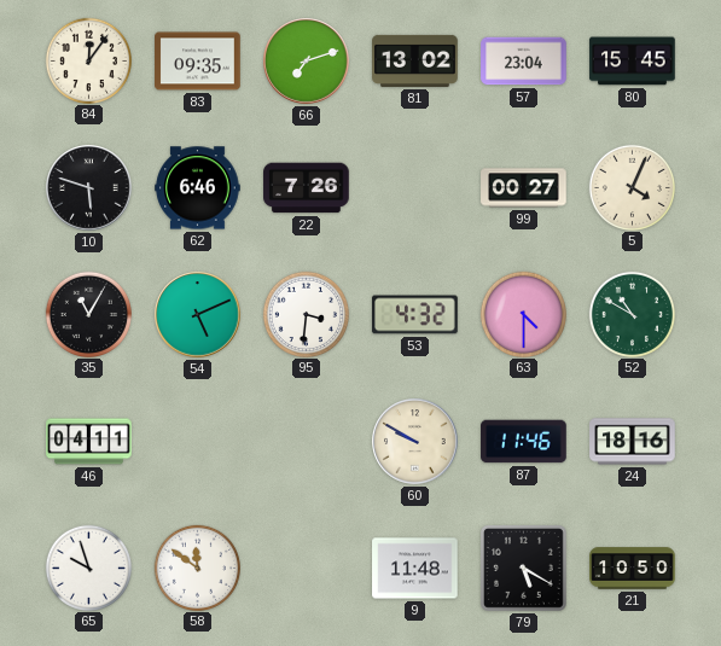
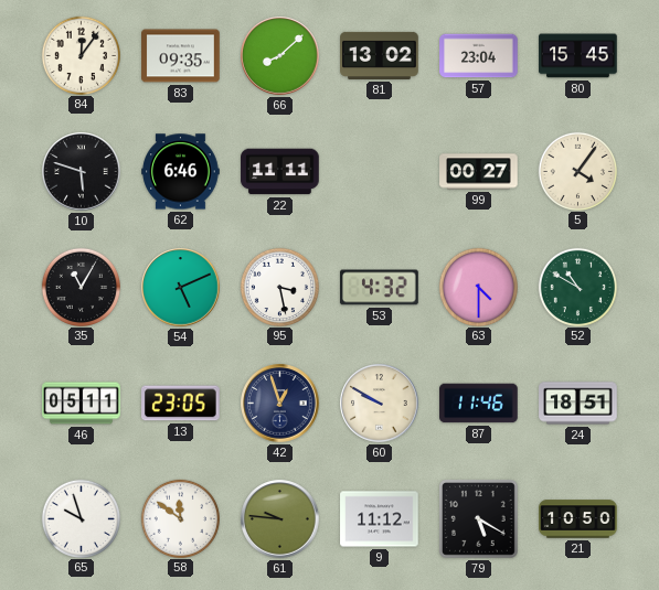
66: 7:12 -> 8:08 (280, 56)
22: 7:26 -> 11:11 (280, 172)
5: 4:04 -> 4:06 (577, 171)
95: 3:31 -> 3:28 (279, 287)
46: 04:11 -> 05:11 (82, 404)
13: none -> 23:05 (181, 404)
42: none -> 12:57 (280, 404)
24: 18:16 -> 18:51 (578, 404)
61: none -> 9:46 (280, 519)
9: 11:48 -> 11:12 (380, 519)
